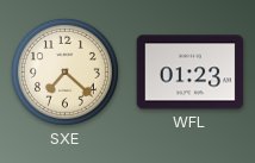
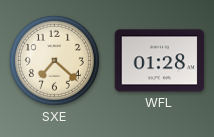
WFL: 01:23 -> 01:28 (160, 61)
